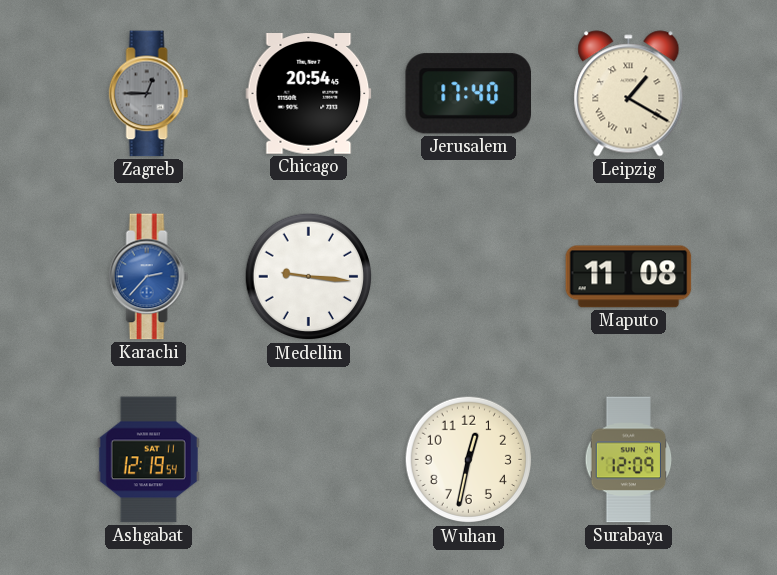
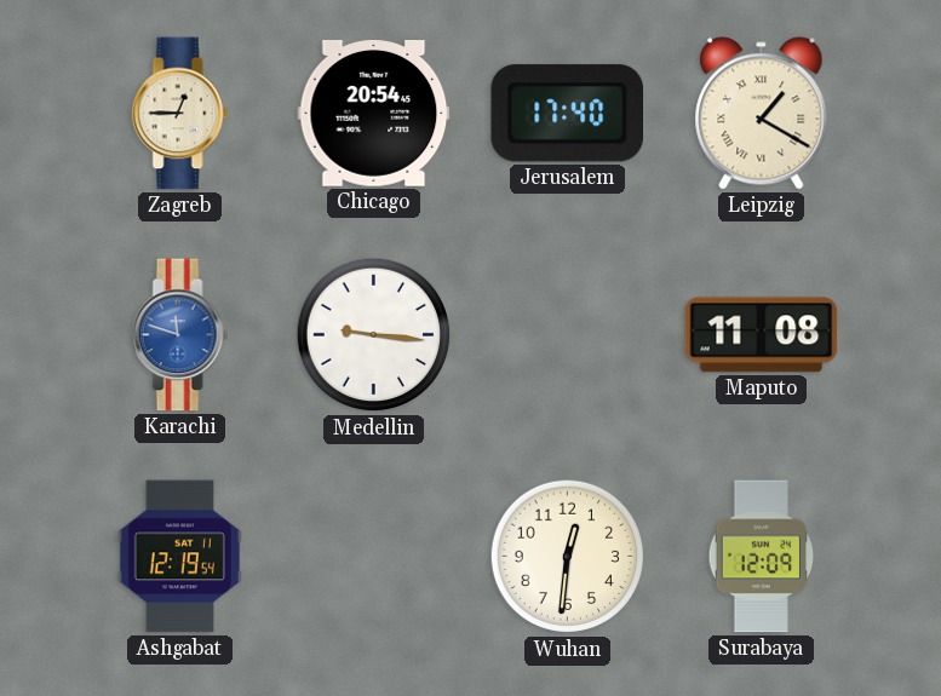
Zagreb dial: grey -> cream (180, 114)
Karachi: 2:37 -> 11:48 (180, 335)
Wuhan: 12:32 -> 12:31 (568, 557)
